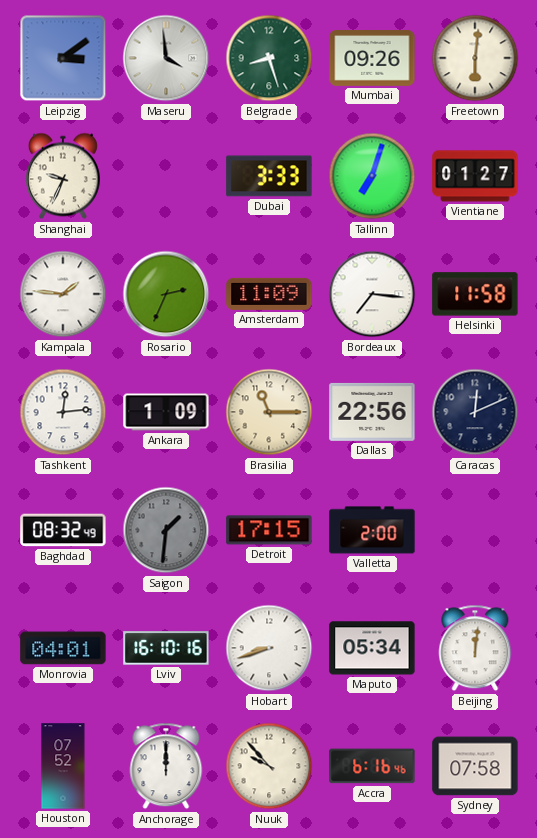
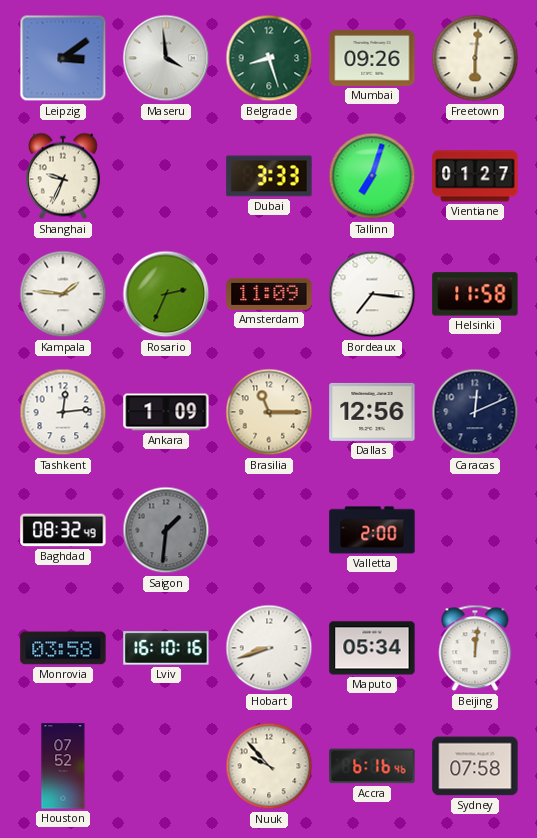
Dallas: 22:56 -> 12:56 (372, 412)
Detroit: 17:15 -> none (269, 530)
Monrovia: 04:01 -> 03:58 (63, 648)
Anchorage: 12:00 -> none (166, 766)
